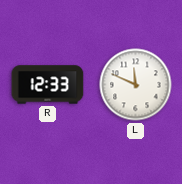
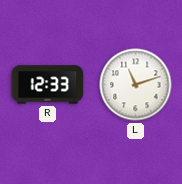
L: 11:49 -> 11:12 (136, 85)
